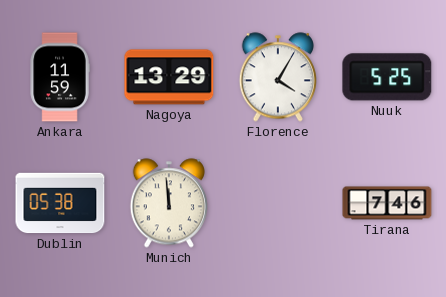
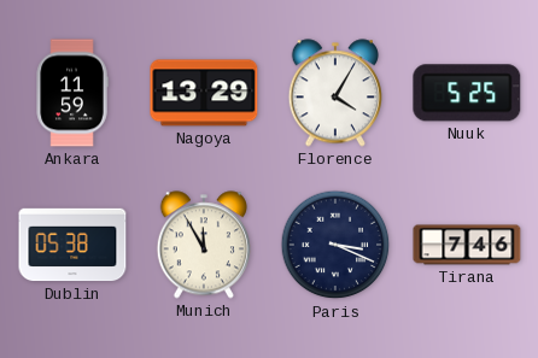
Munich: 11:59 -> 11:55 (203, 245)
Paris: none -> 3:19 (335, 245)
